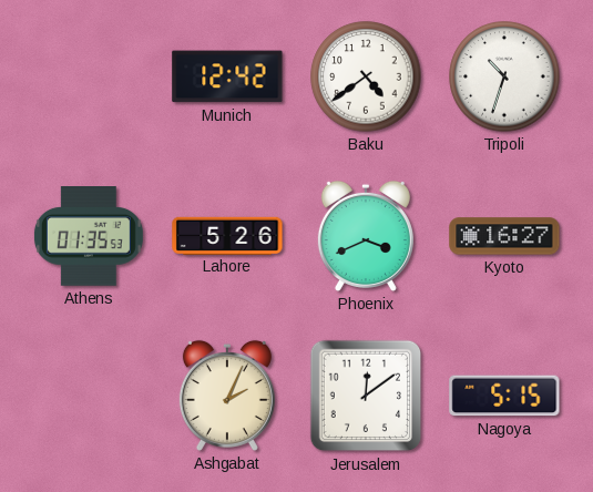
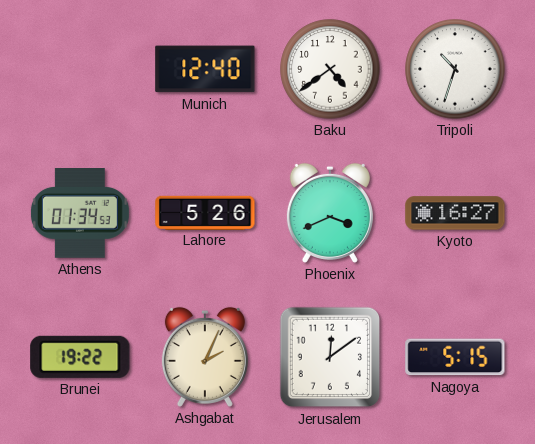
Munich: 12:42 -> 12:40 (205, 69)
Athens: 01:35 -> 01:34 (80, 214)
Brunei: none -> 19:22 (80, 357)
